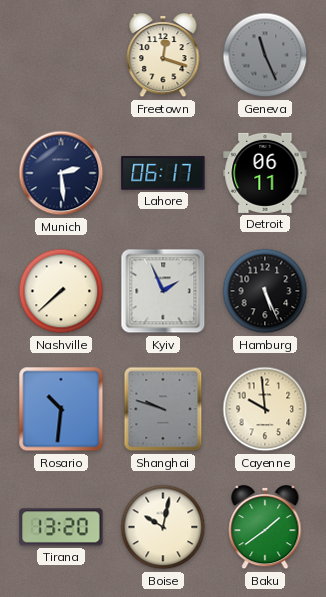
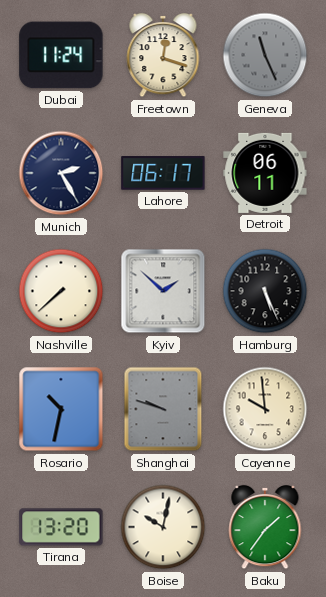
Dubai: none -> 11:24 (61, 55)
Munich: 2:29 -> 2:25 (61, 173)
Kyiv: 1:56 -> 1:52 (163, 291)
Rosario: 10:31 -> 10:32 (61, 409)
Baku: 1:39 -> 1:36 (265, 527)
